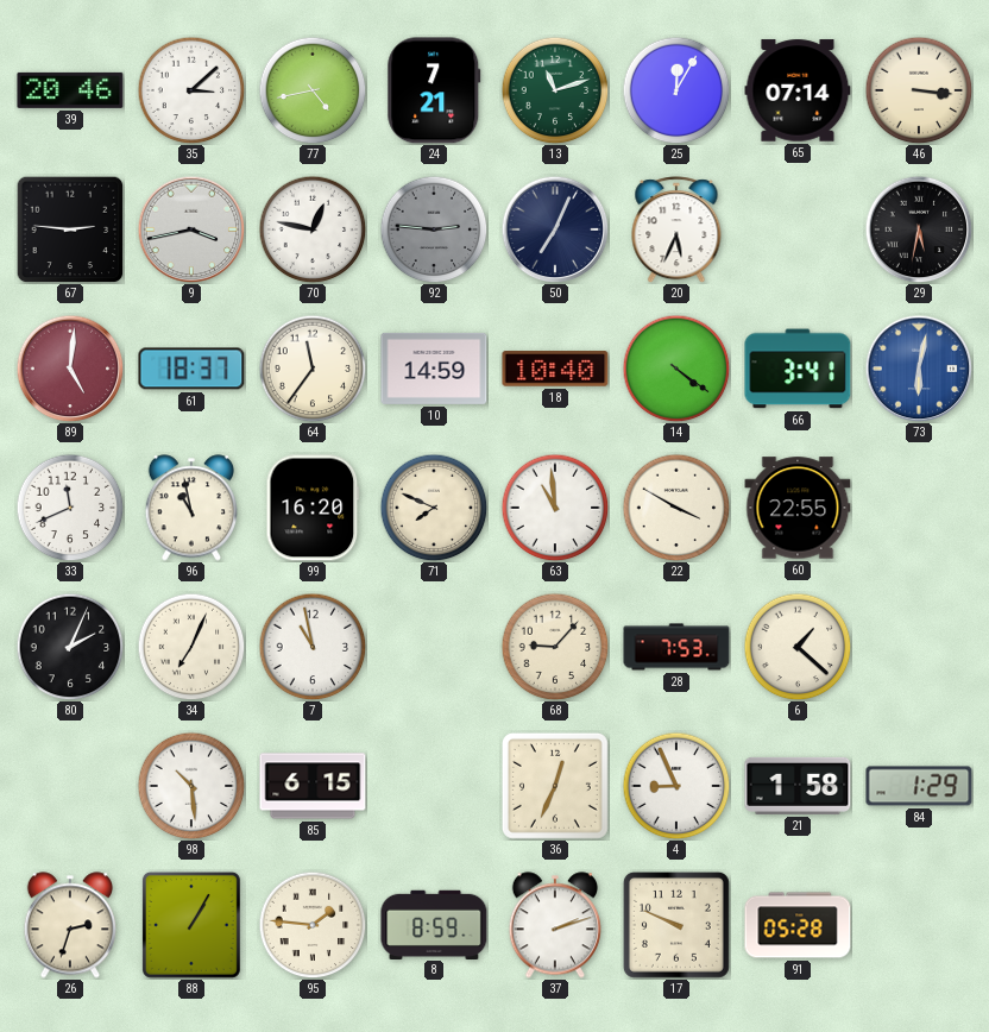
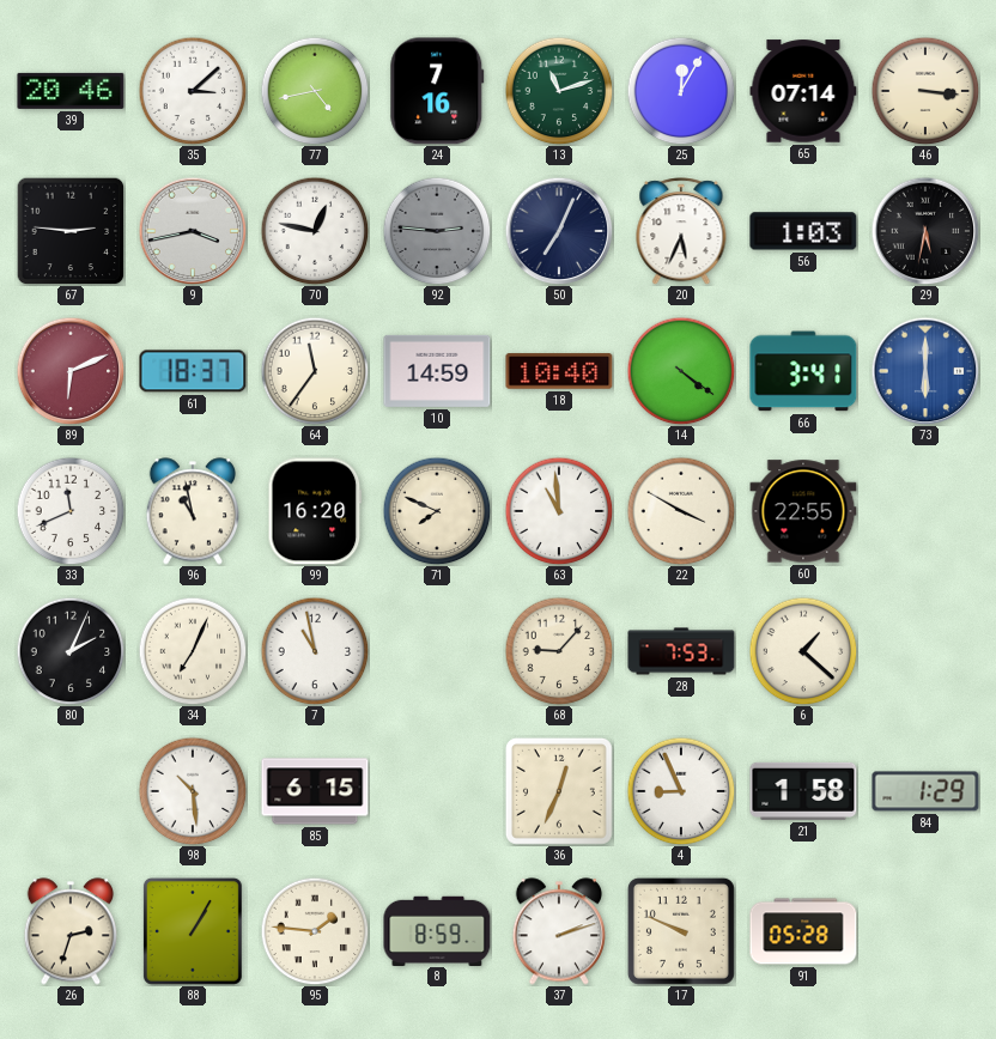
24: 7:21 -> 7:16 (437, 91)
56: none -> 1:03 (803, 231)
89: 5:01 -> 6:11 (71, 371)
73: 6:02 -> 6:00 (925, 371)
